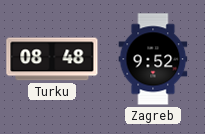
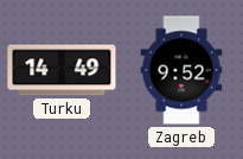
Turku: 08:48 -> 14:49 (62, 70)
